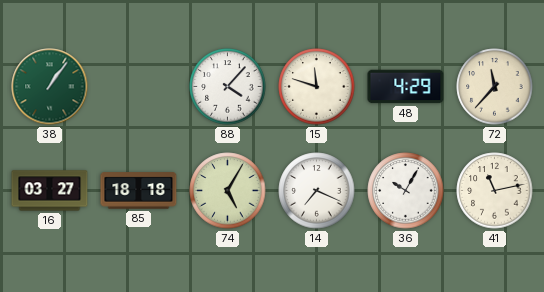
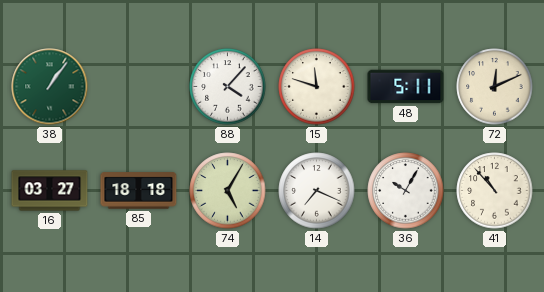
48: 4:29 -> 5:11 (406, 87)
72: 11:37 -> 12:11 (495, 87)
41: 11:13 -> 10:53 (495, 191)
